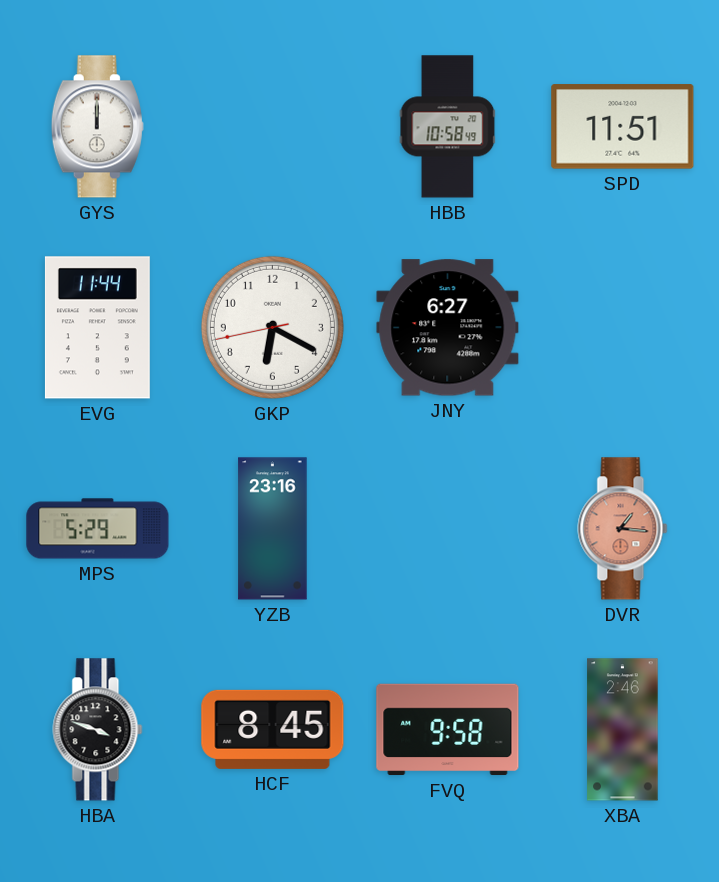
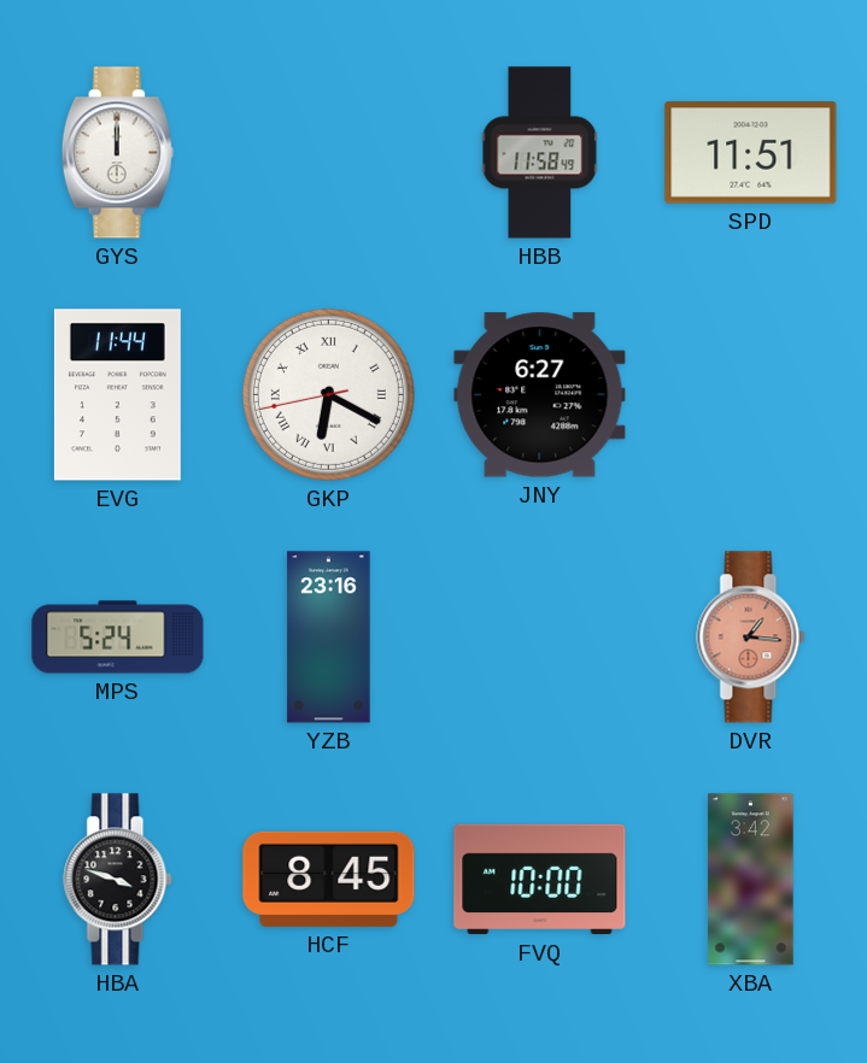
HBB: 10:58 -> 11:58 (540, 153)
GKP numerals: Arabic -> Roman (328, 394)
MPS: 5:29 -> 5:24 (118, 638)
FVQ: 9:58 -> 10:00 (540, 880)
XBA: 2:46 -> 3:42 (751, 880)
